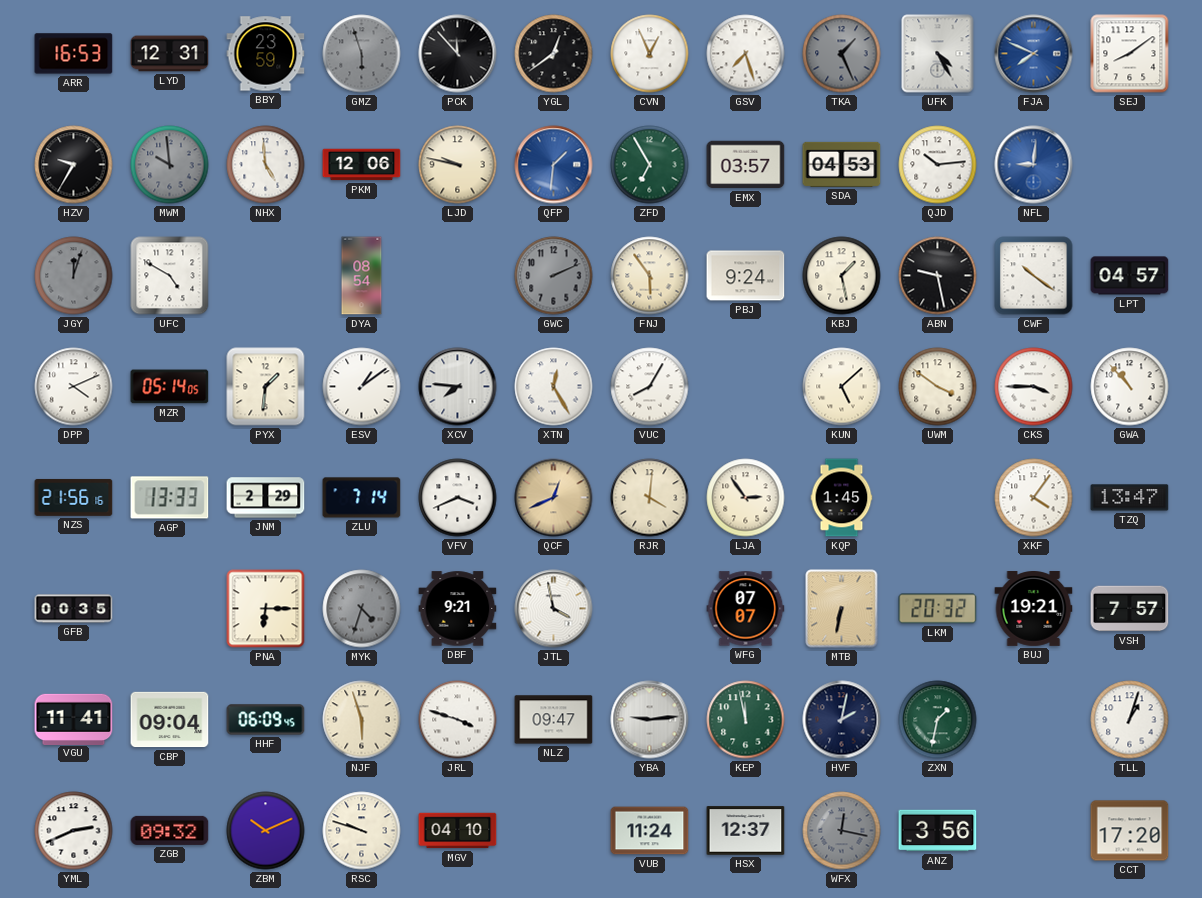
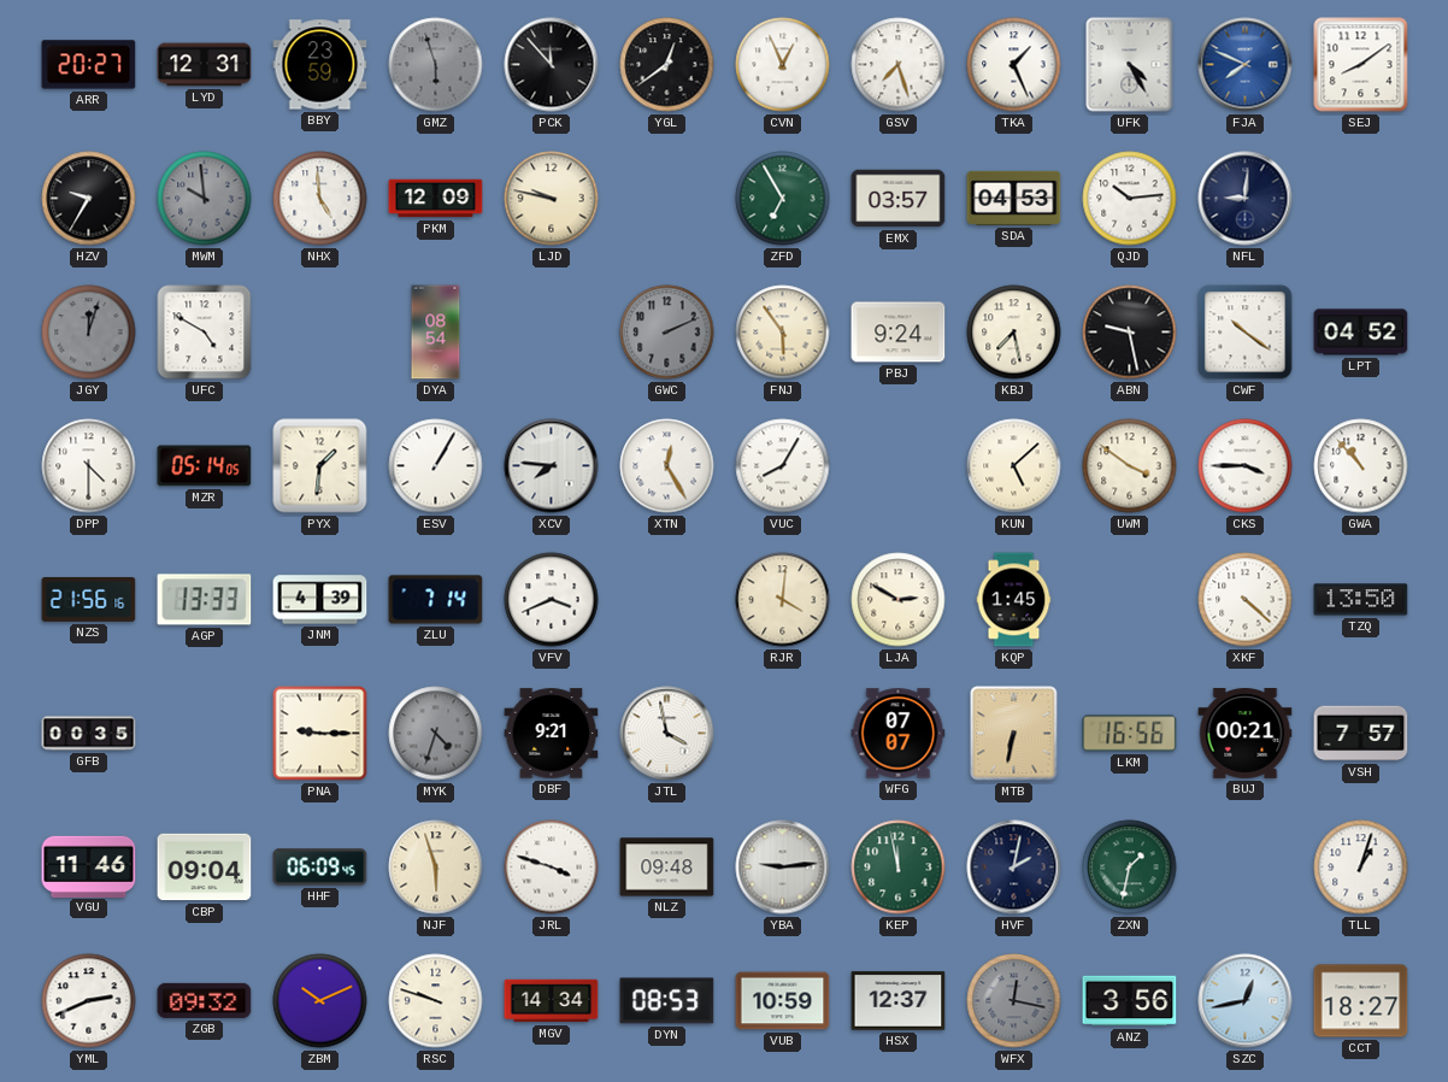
ARR: 16:53 -> 20:27 (89, 65)
TKA dial: grey -> white (1014, 65)
PKM: 12:06 -> 12:09 (436, 199)
QFP: 1:31 -> none (554, 165)
NFL dial: blue -> navy (1246, 199)
KBJ: 1:28 -> 7:28 (1014, 333)
LPT: 04:57 -> 04:52 (1361, 333)
DPP: 4:11 -> 4:30 (89, 466)
ESV: 1:09 -> 1:05 (436, 466)
JNM: 2:29 -> 4:39 (320, 600)
QCF: 12:41 -> none (554, 498)
LJA: 2:54 -> 2:50 (899, 600)
XKF: 4:06 -> 4:22 (1246, 600)
TZQ: 13:47 -> 13:50 (1361, 600)
PNA: 6:15 -> 9:15 (320, 734)
LKM: 20:32 -> 16:56 (1130, 734)
BUJ: 19:21 -> 00:21 (1246, 734)
VGU: 11:41 -> 11:46 (89, 866)
NLZ: 09:47 -> 09:48 (667, 868)
MGV: 04:10 -> 14:34 (552, 1001)
DYN: none -> 08:53 (667, 1001)
VUB: 11:24 -> 10:59 (783, 1001)
SZC: none -> 12:43 (1246, 1001)
CCT: 17:20 -> 18:27 (1361, 1001)
